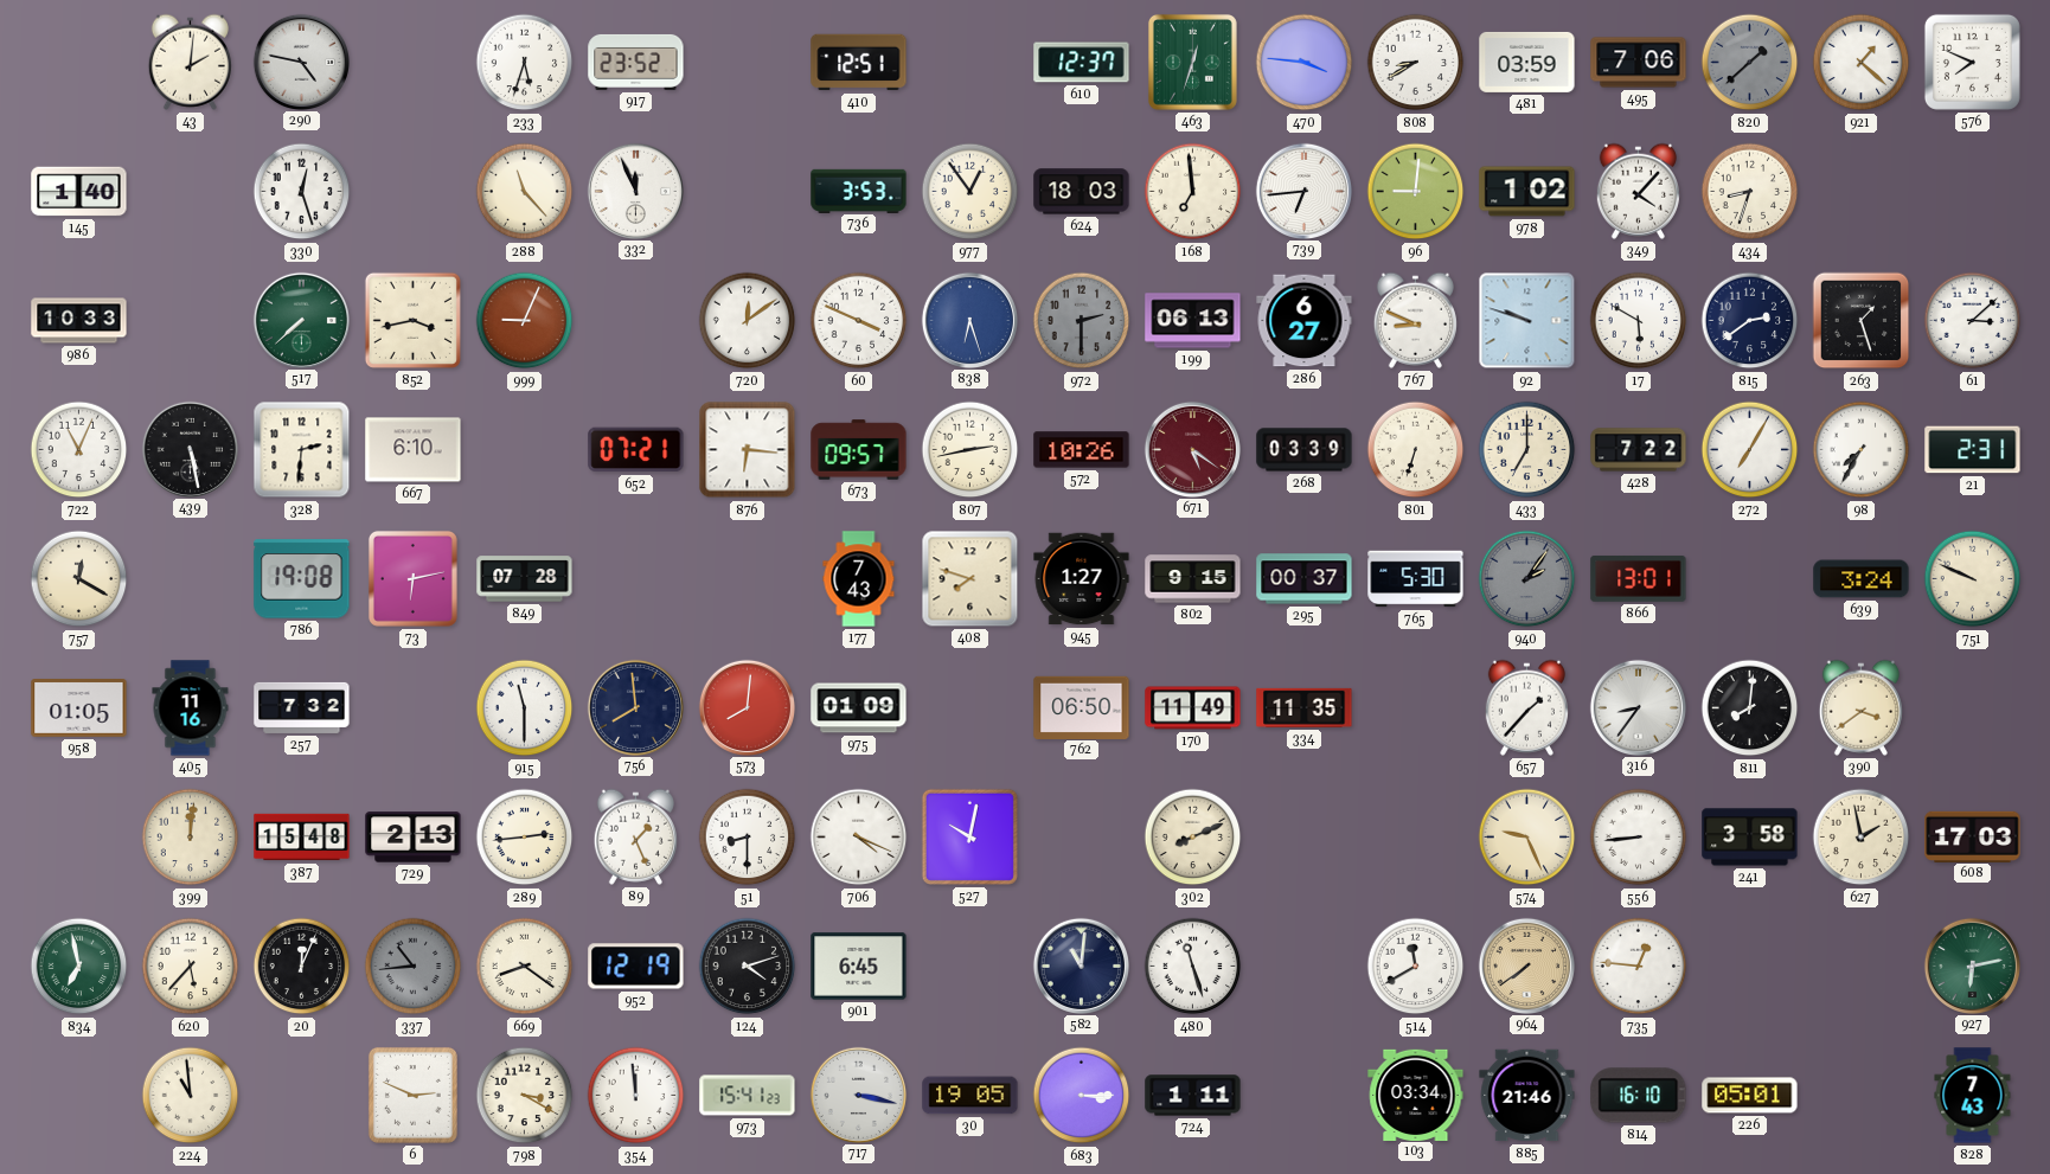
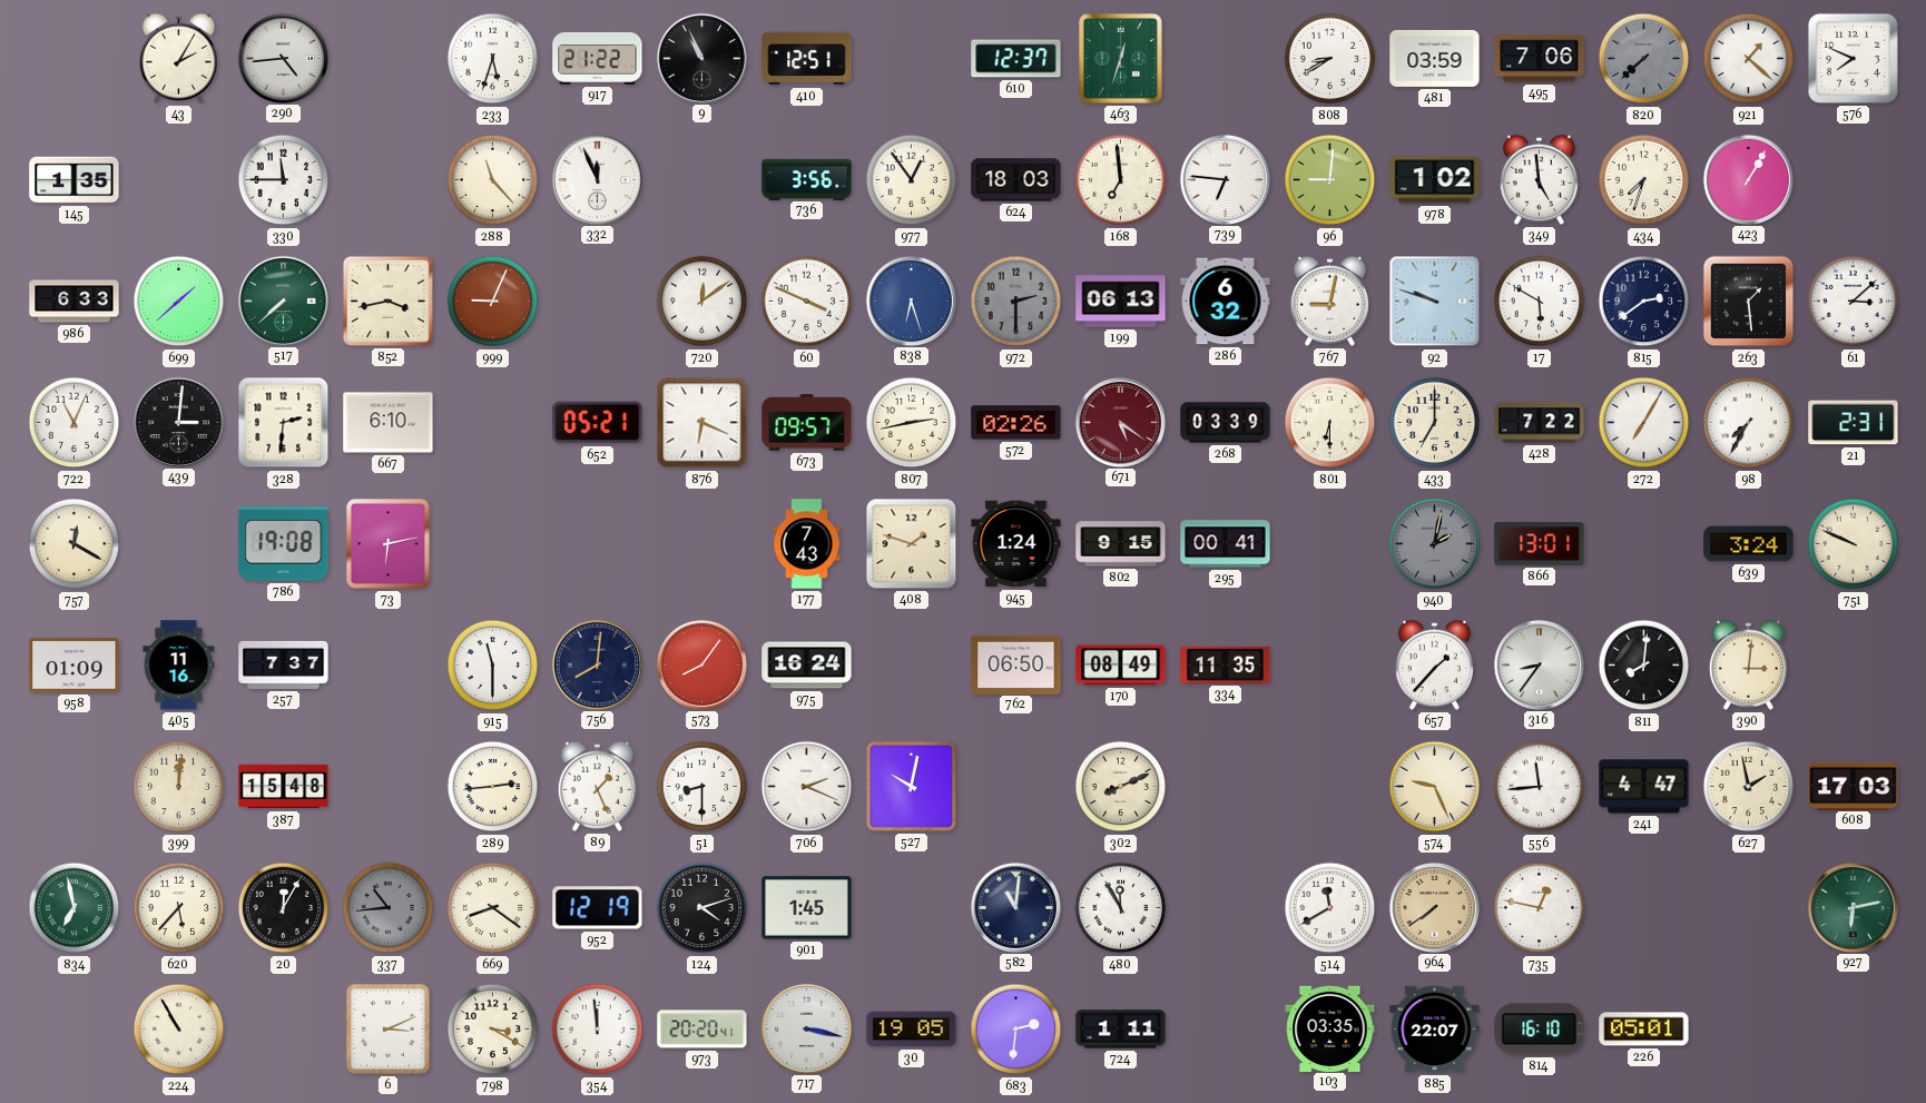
43: 2:01 -> 2:05 (178, 58)
290: 4:47 -> 4:44 (283, 58)
917: 23:52 -> 21:22 (598, 58)
9: none -> 10:56 (701, 58)
470: 3:46 -> none (1305, 63)
820: 1:38 -> 7:38 (1644, 59)
145: 1:40 -> 1:35 (75, 180)
330: 12:27 -> 11:45 (284, 180)
736: 3:53 -> 3:56 (807, 179)
739: 6:44 -> 6:46 (1225, 179)
349: 4:07 -> 4:59 (1539, 179)
434: 8:33 -> 7:33 (1644, 180)
423: none -> 1:05 (1748, 179)
986: 10:33 -> 6:33 (75, 302)
699: none -> 1:38 (179, 302)
286: 6:27 -> 6:32 (1226, 302)
767: 8:49 -> 9:02 (1329, 301)
263: 1:27 -> 1:29 (1749, 302)
439: 5:28 -> 3:01 (178, 422)
652: 07:21 -> 05:21 (598, 423)
876: 6:16 -> 6:19 (702, 423)
572: 10:26 -> 02:26 (1016, 423)
801: 6:33 -> 6:30 (1330, 423)
849: 07:28 -> none (525, 579)
408: 7:48 -> 1:48 (912, 544)
945: 1:27 -> 1:24 (1016, 544)
295: 00:37 -> 00:41 (1226, 544)
765: 5:30 -> none (1416, 579)
940: 2:06 -> 2:02 (1435, 544)
958: 01:05 -> 01:09 (75, 666)
257: 7:32 -> 7:37 (284, 664)
756: 7:59 -> 8:01 (597, 664)
573: 8:01 -> 8:06 (701, 664)
975: 01:09 -> 16:24 (807, 666)
170: 11:49 -> 08:49 (1121, 666)
390: 3:39 -> 3:01 (1748, 664)
729: 2:13 -> none (414, 838)
706: 4:19 -> 2:19 (807, 787)
556: 8:44 -> 11:44 (1540, 787)
241: 3:58 -> 4:47 (1644, 787)
20: 12:04 -> 12:05 (284, 908)
901: 6:45 -> 1:45 (807, 908)
480: 11:27 -> 11:55 (1121, 908)
735: 12:46 -> 12:47 (1540, 908)
224: 10:59 -> 10:55 (179, 1030)
6: 2:49 -> 3:11 (387, 1028)
973: 15:41 -> 20:20 (702, 1030)
683: 3:15 -> 2:31 (1016, 1030)
103: 03:34 -> 03:35 (1330, 1028)
885: 21:46 -> 22:07 (1435, 1030)
828: 7:43 -> none (1973, 1096)
